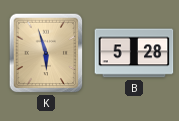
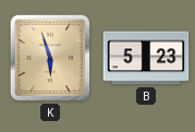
B: 5:28 -> 5:23 (146, 58)
